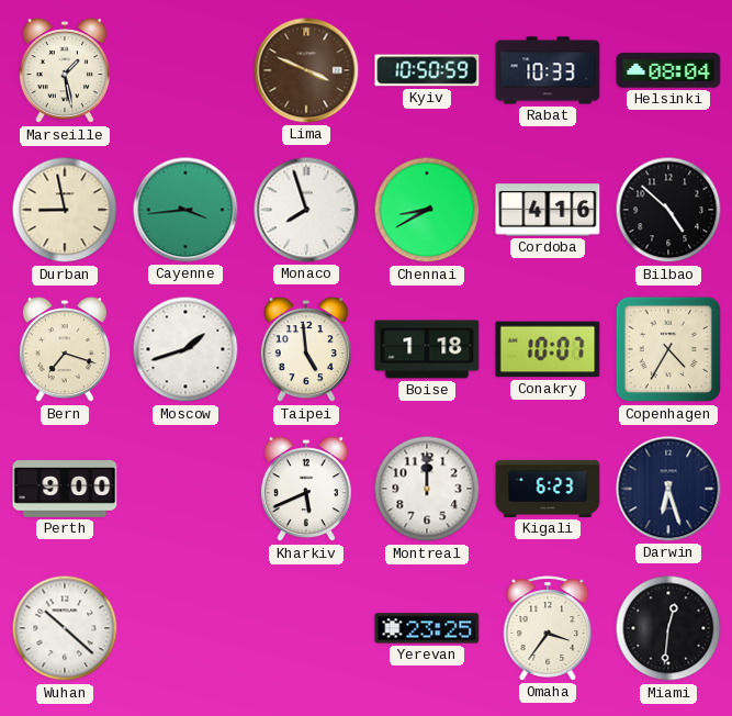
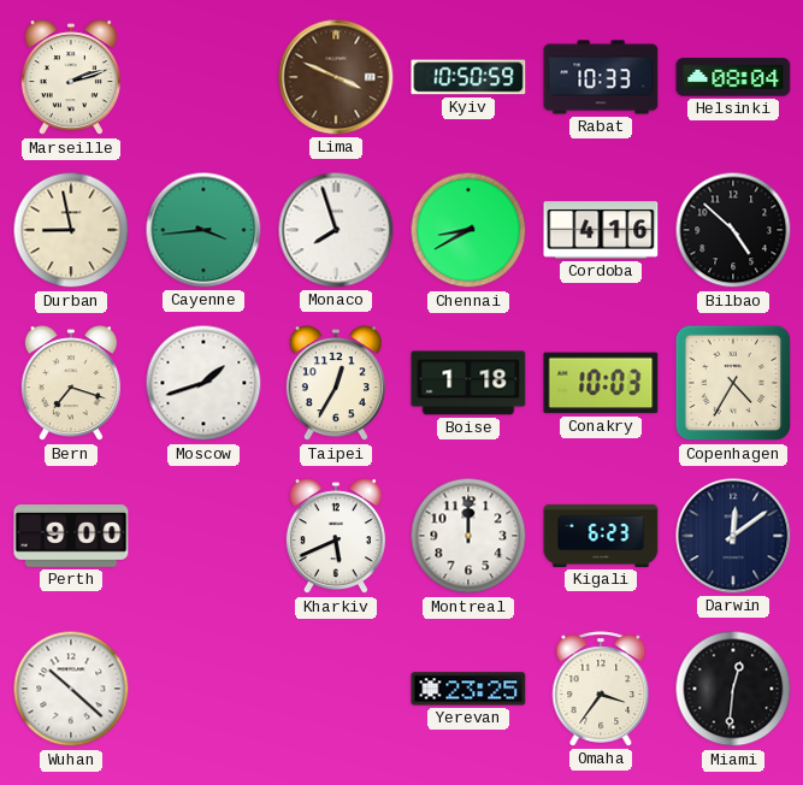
Marseille: 1:28 -> 2:12 (71, 78)
Taipei: 4:59 -> 12:35 (336, 384)
Conakry: 10:07 -> 10:03 (601, 383)
Darwin: 6:27 -> 12:09 (733, 536)
